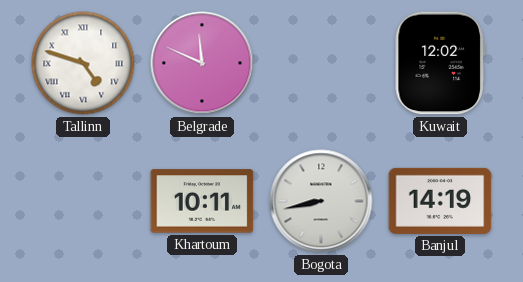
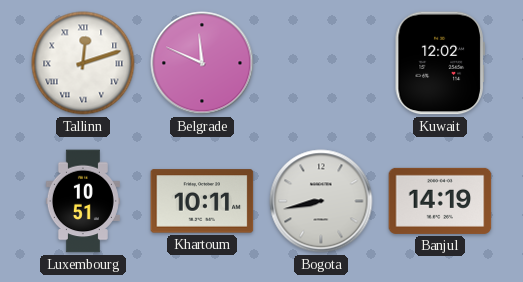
Tallinn: 4:48 -> 12:12 (83, 63)
Luxembourg: none -> 10:51 (83, 201)
